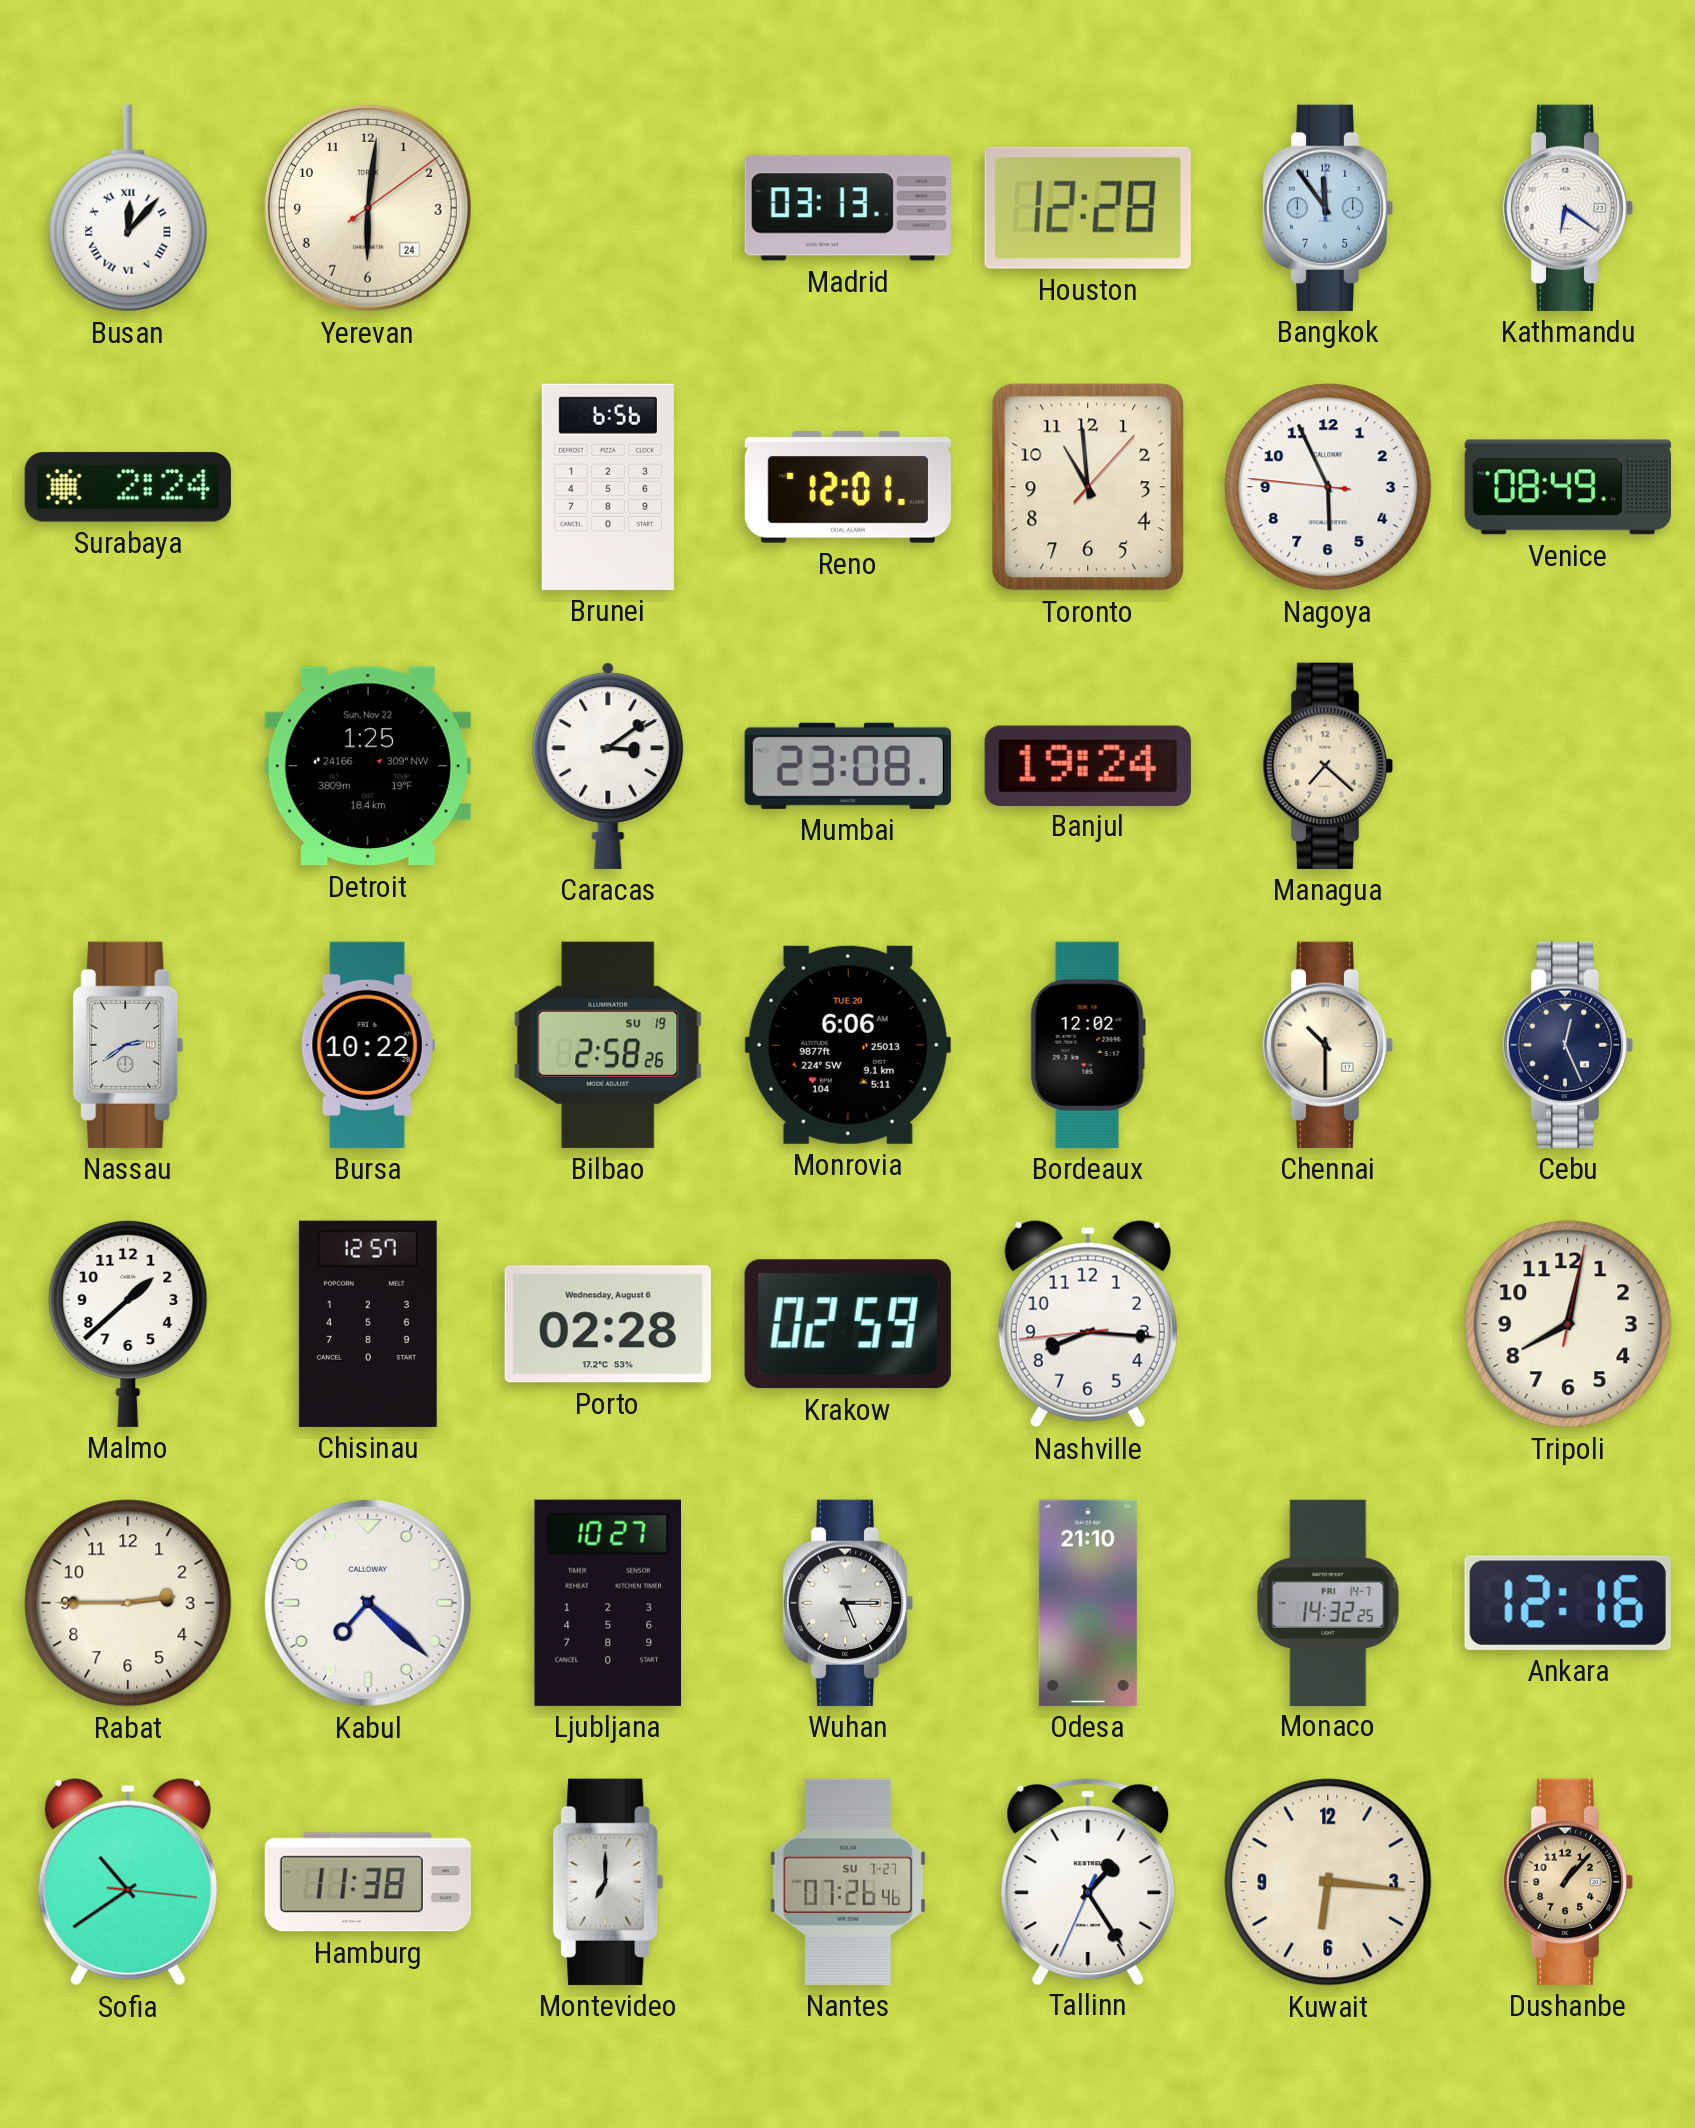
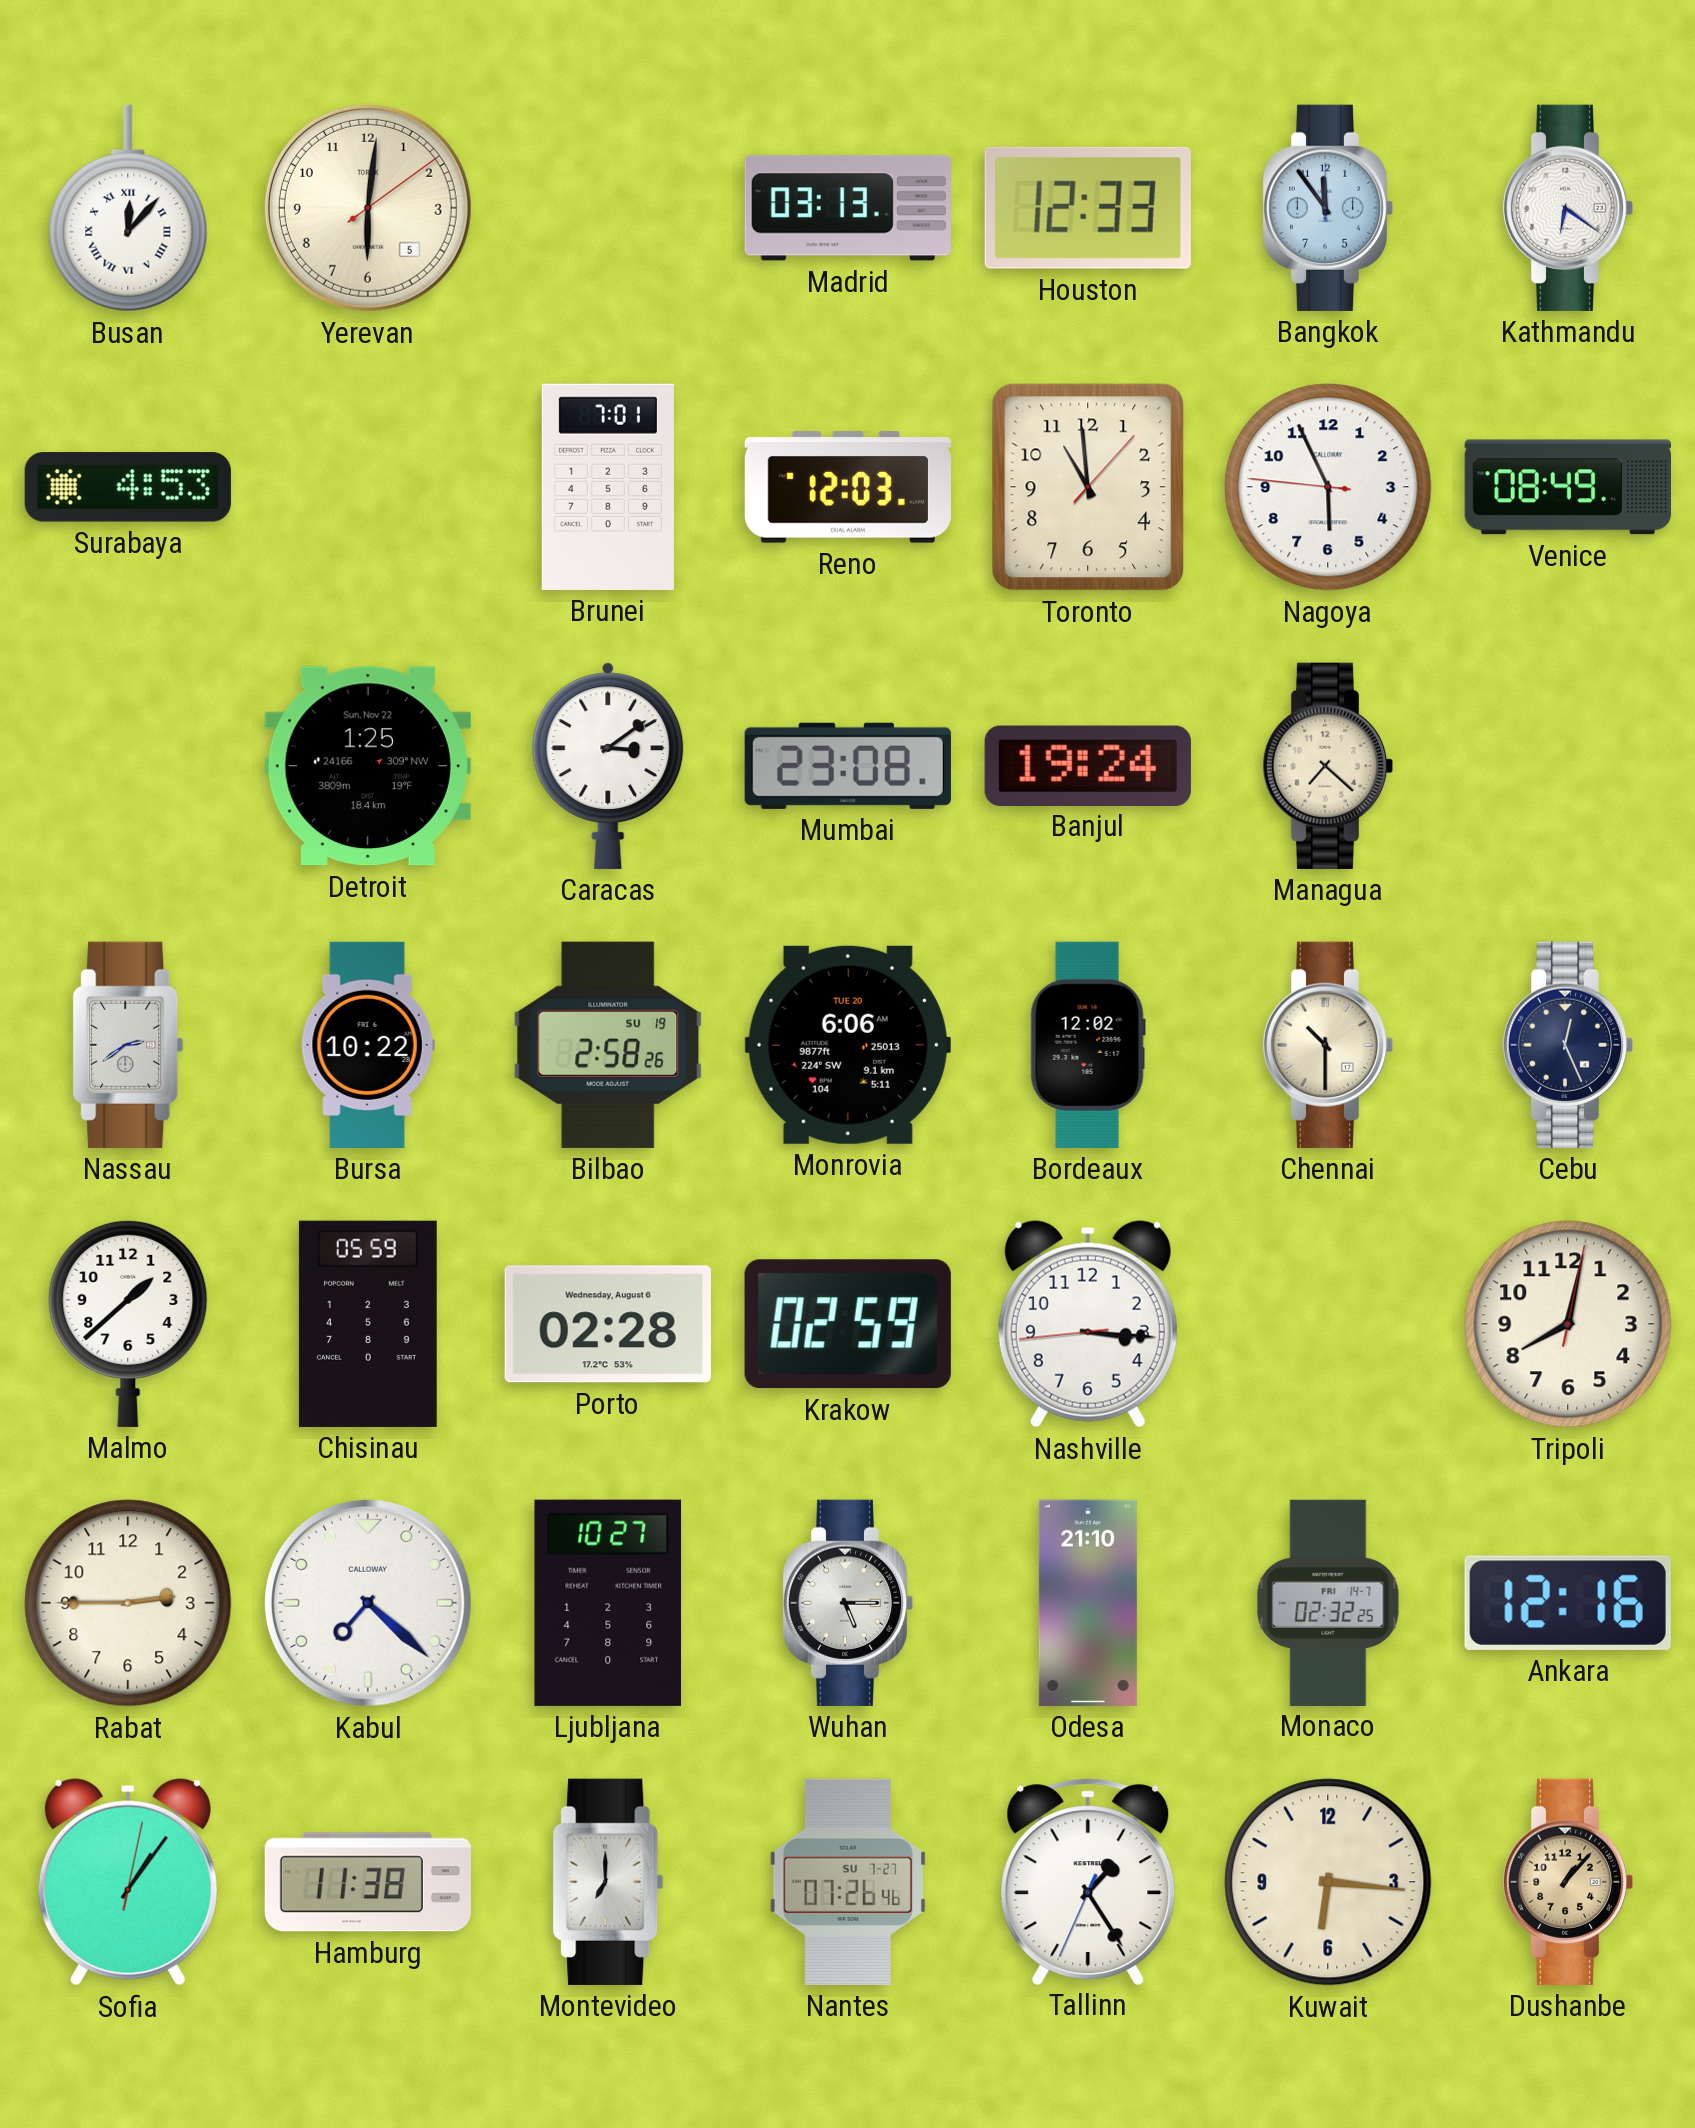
Yerevan date: 24 -> 5 (368, 208)
Houston: 12:28 -> 12:33 (1088, 208)
Surabaya: 2:24 -> 4:53 (128, 487)
Brunei: 6:56 -> 7:01 (608, 487)
Reno: 12:01 -> 12:03 (848, 487)
Chisinau: 12:57 -> 05:59 (368, 1324)
Nashville: 8:15 -> 3:15 (1088, 1324)
Monaco: 14:32 -> 02:32 (1328, 1602)
Sofia: 10:39 -> 1:06 (128, 1882)
